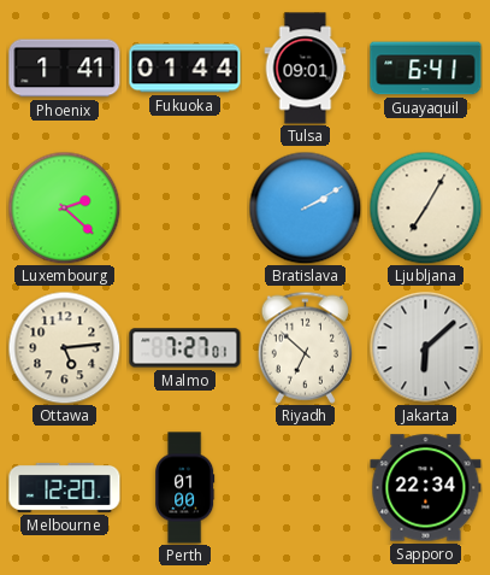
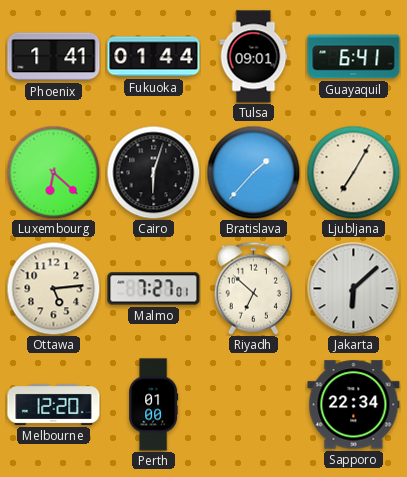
Luxembourg: 2:22 -> 6:22 (53, 172)
Cairo: none -> 6:03 (153, 172)
Bratislava: 2:10 -> 1:37 (253, 172)
